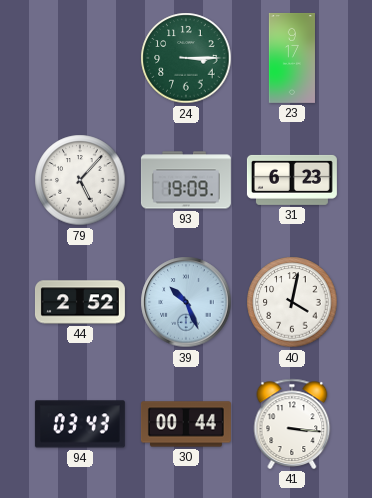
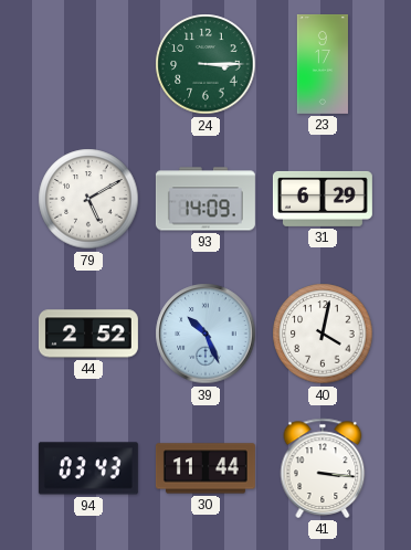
79: 5:07 -> 5:10 (88, 199)
93: 19:09 -> 14:09 (205, 199)
31: 6:23 -> 6:29 (323, 199)
30: 00:44 -> 11:44 (205, 468)
